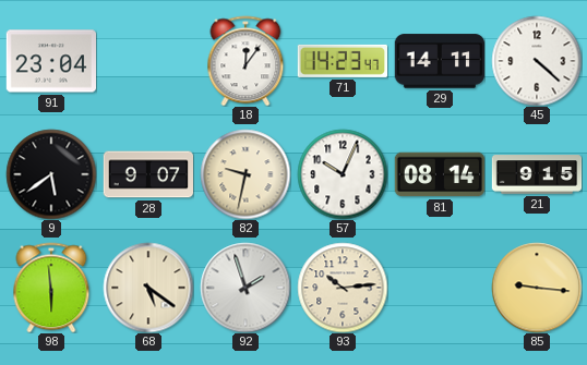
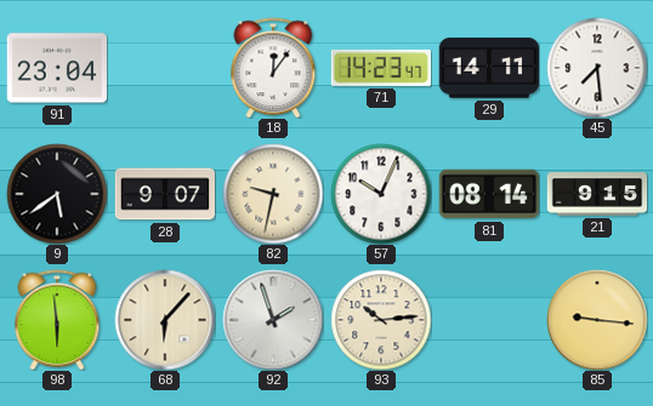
45: 4:22 -> 7:29 (597, 68)
68: 5:21 -> 6:07 (165, 320)
